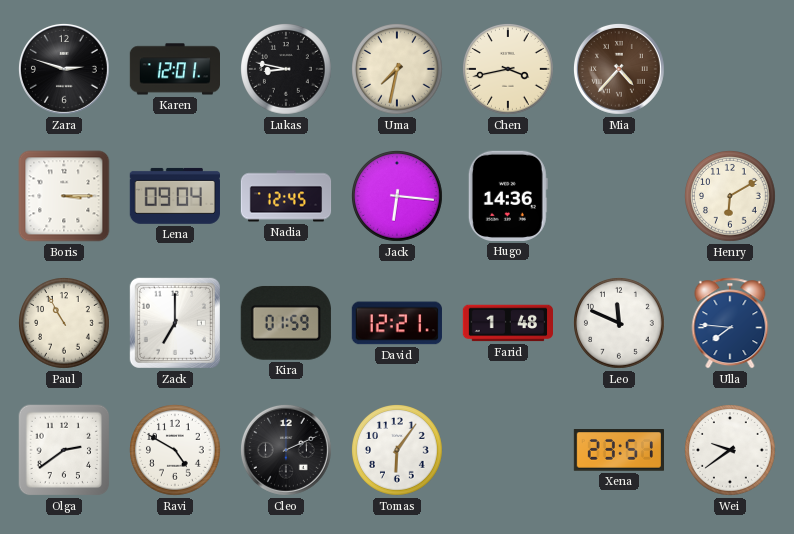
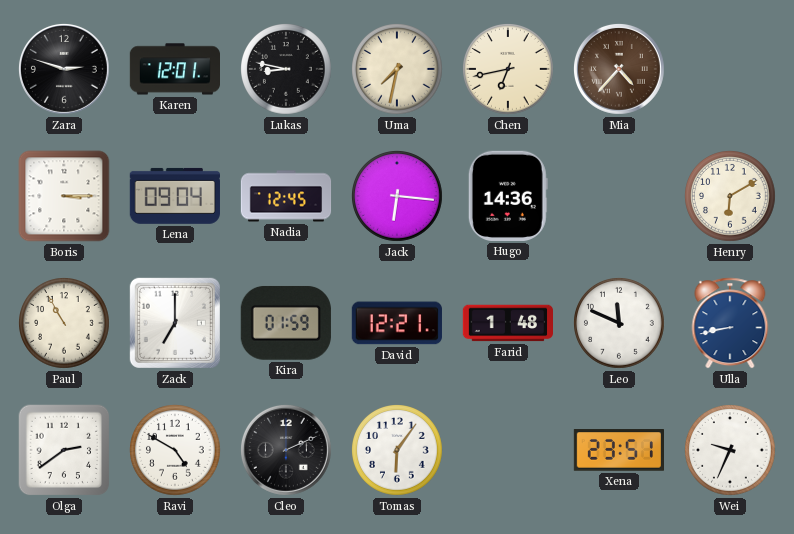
Chen: 3:43 -> 6:43 (509, 70)
Ulla: 7:46 -> 8:43 (730, 323)
Wei: 9:39 -> 9:34 (731, 451)
